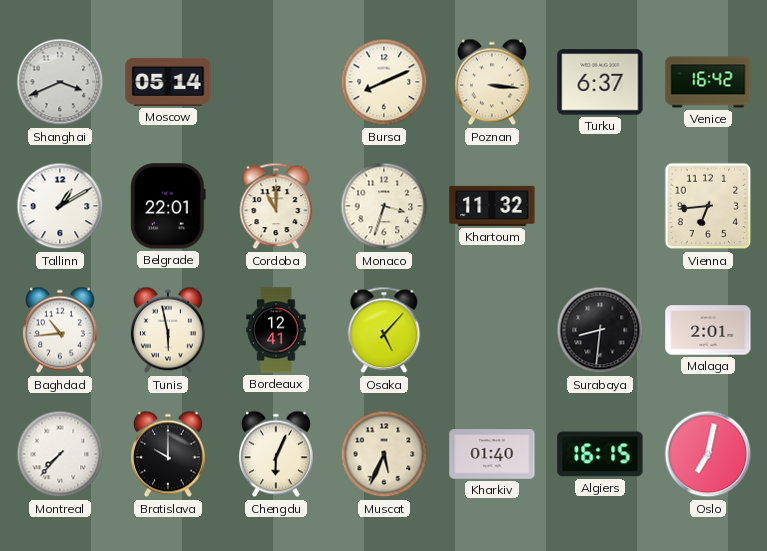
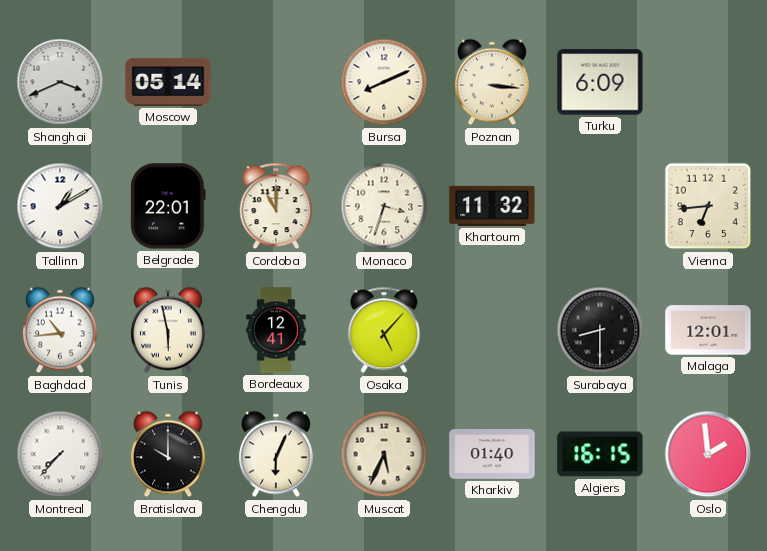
Turku: 6:37 -> 6:09 (600, 82)
Venice: 16:42 -> none (708, 82)
Surabaya: 8:31 -> 8:30 (600, 330)
Malaga: 2:01 -> 12:01 (708, 330)
Oslo: 7:02 -> 1:59 (708, 454)
